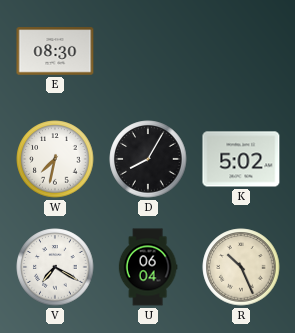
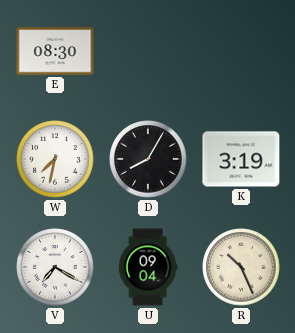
K: 5:02 -> 3:19 (241, 159)
U: 06:04 -> 09:04 (148, 267)
